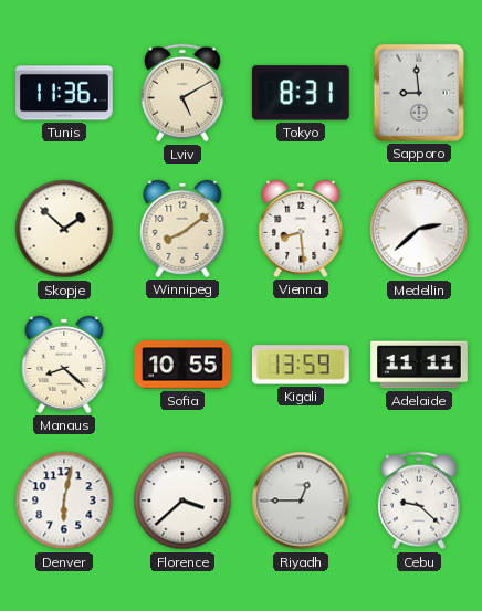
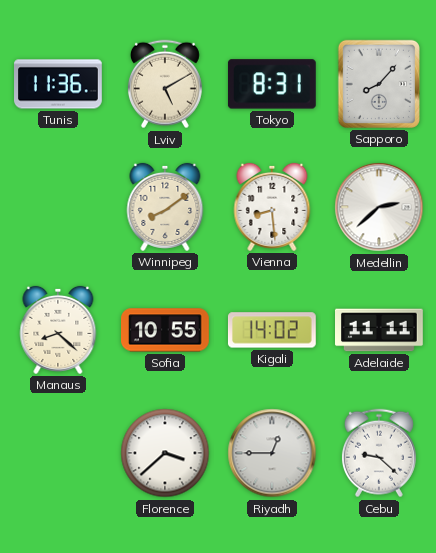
Sapporo: 8:59 -> 8:07 (379, 84)
Skopje: 1:52 -> none (64, 229)
Kigali: 13:59 -> 14:02 (272, 330)
Denver: 6:02 -> none (64, 501)
